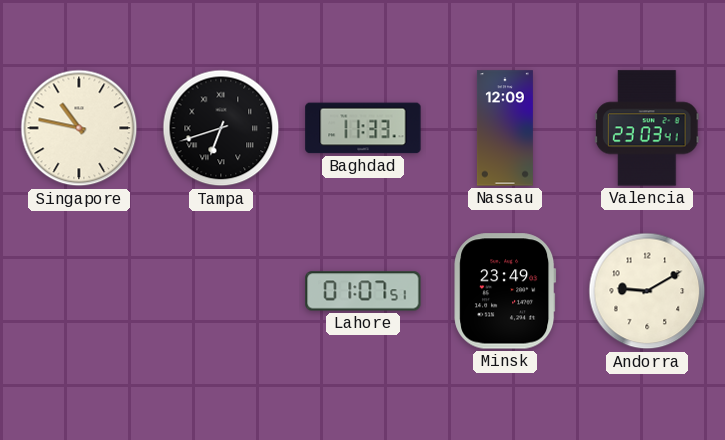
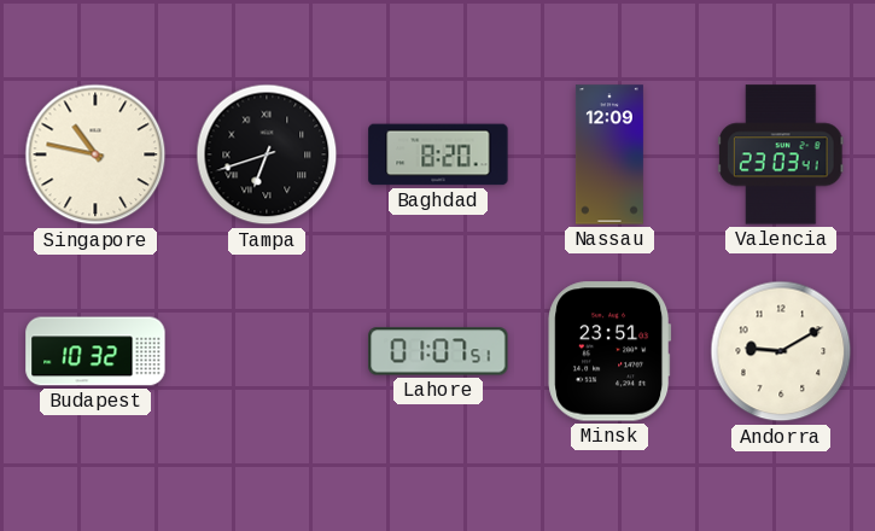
Baghdad: 11:33 -> 8:20 (438, 154)
Budapest: none -> 10:32 (95, 351)
Minsk: 23:49 -> 23:51 (609, 351)
